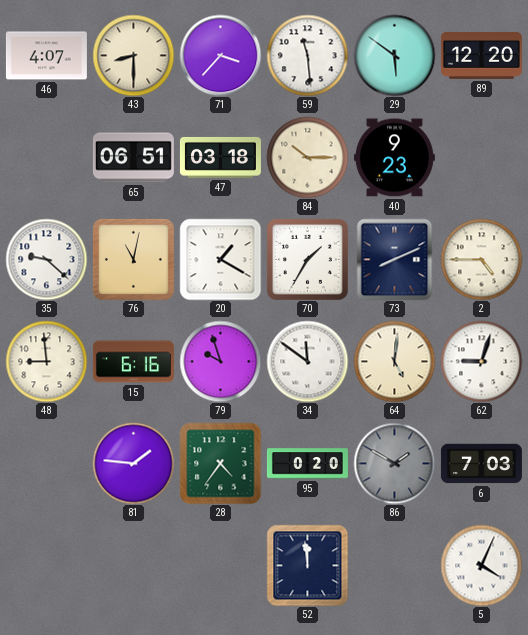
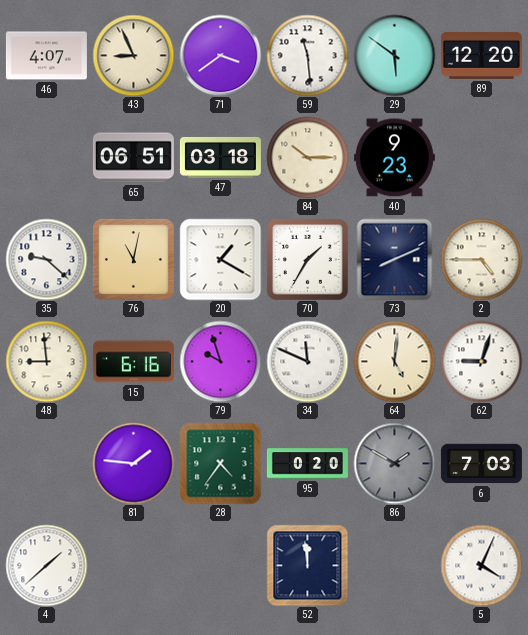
43: 8:30 -> 8:56 (133, 55)
71: 3:37 -> 3:39 (220, 55)
34: 11:51 -> 11:49 (307, 361)
4: none -> 1:38 (46, 565)
